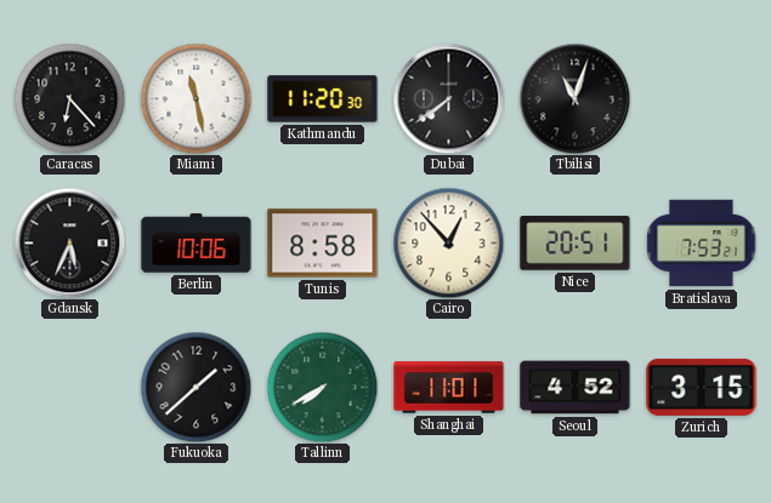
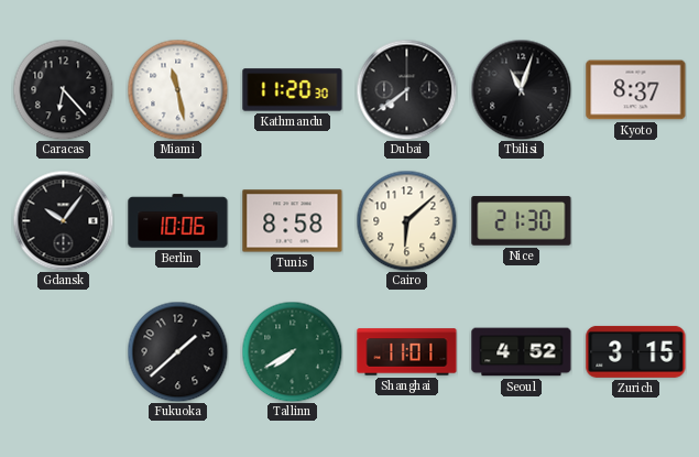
Kyoto: none -> 8:37 (636, 90)
Gdansk: 5:34 -> 10:06 (63, 220)
Cairo: 12:53 -> 6:08 (406, 220)
Nice: 20:51 -> 21:30 (522, 221)
Bratislava: 7:53 -> none (702, 244)
